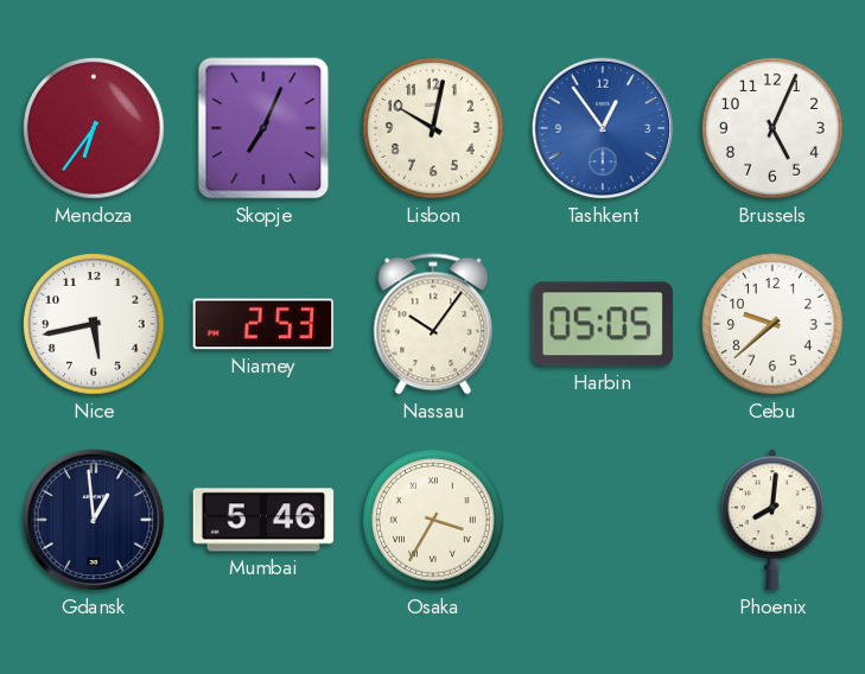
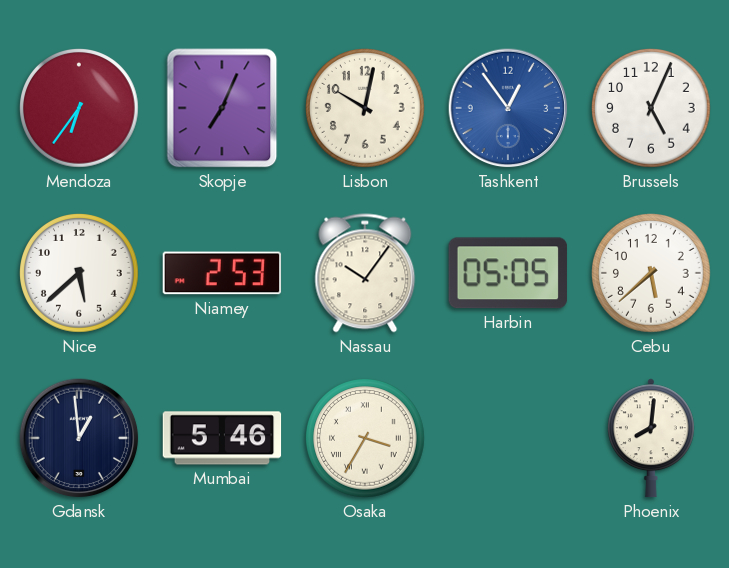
Nice: 5:43 -> 5:38 (80, 274)
Cebu: 9:38 -> 5:38 (652, 274)
